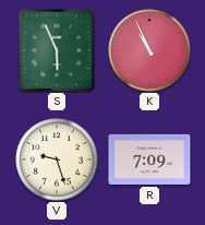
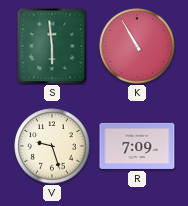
S: 5:56 -> 5:59 (52, 46)
K: 10:56 -> 10:55 (137, 46)
